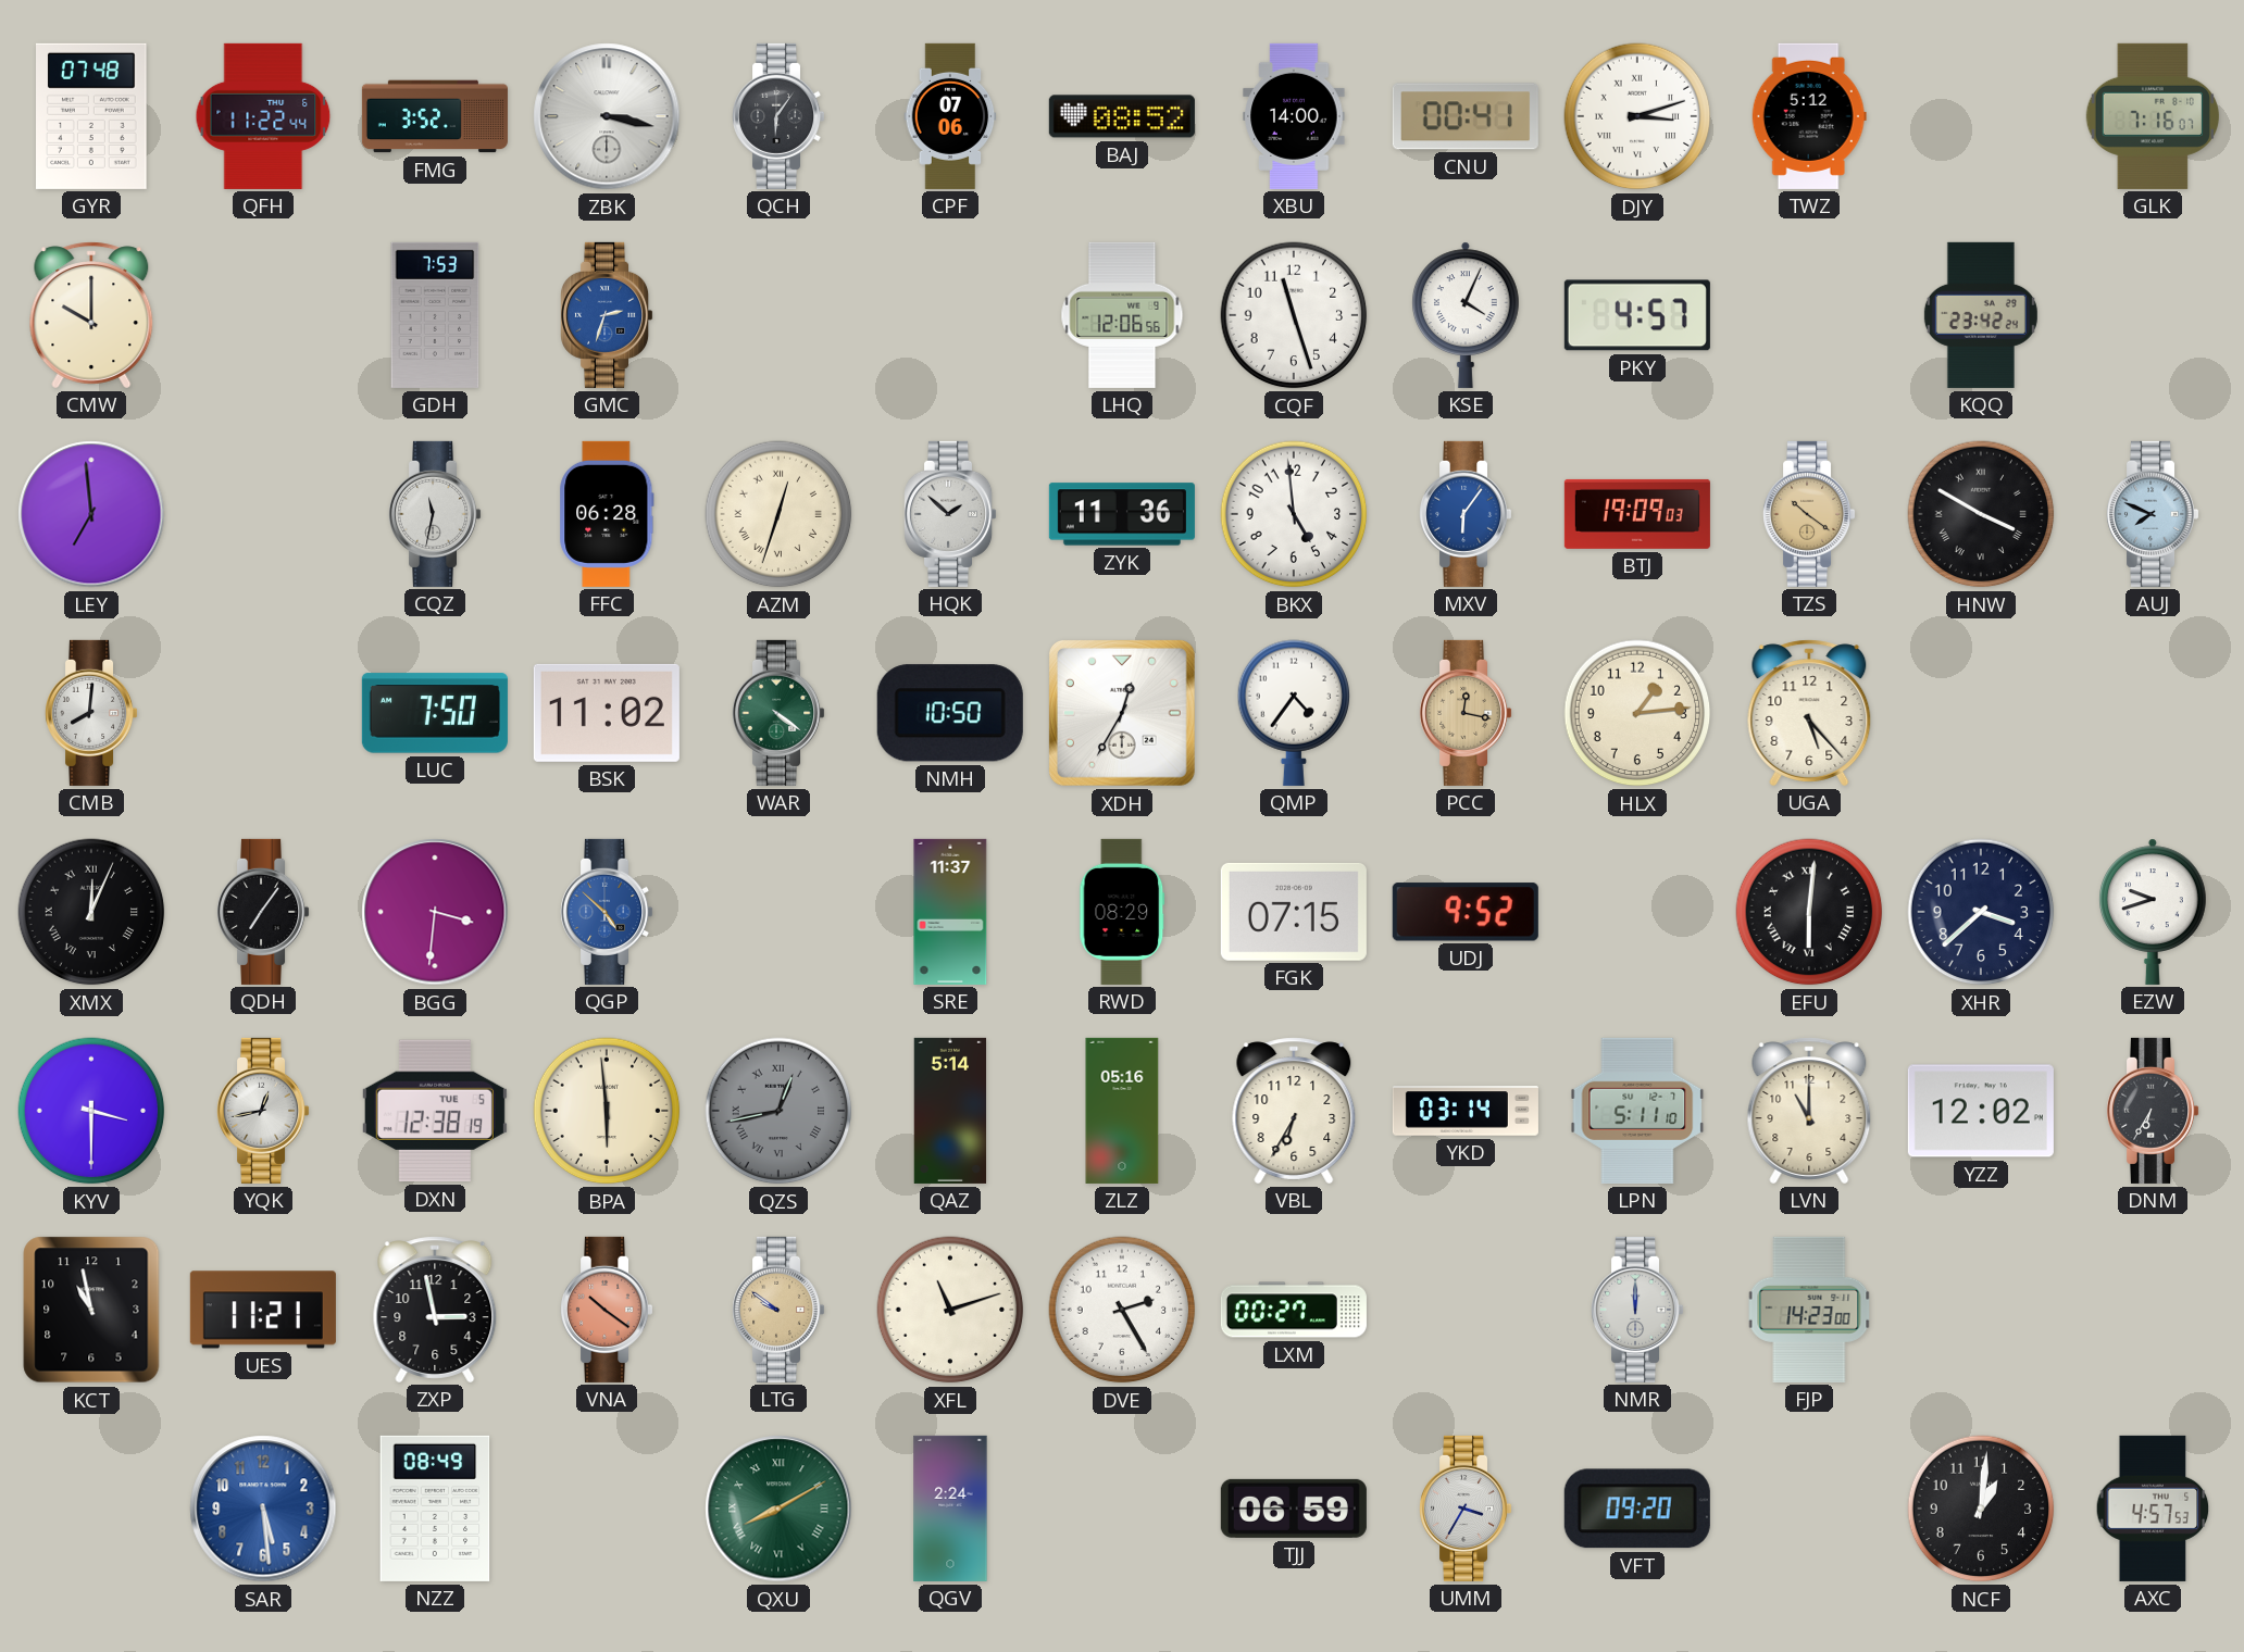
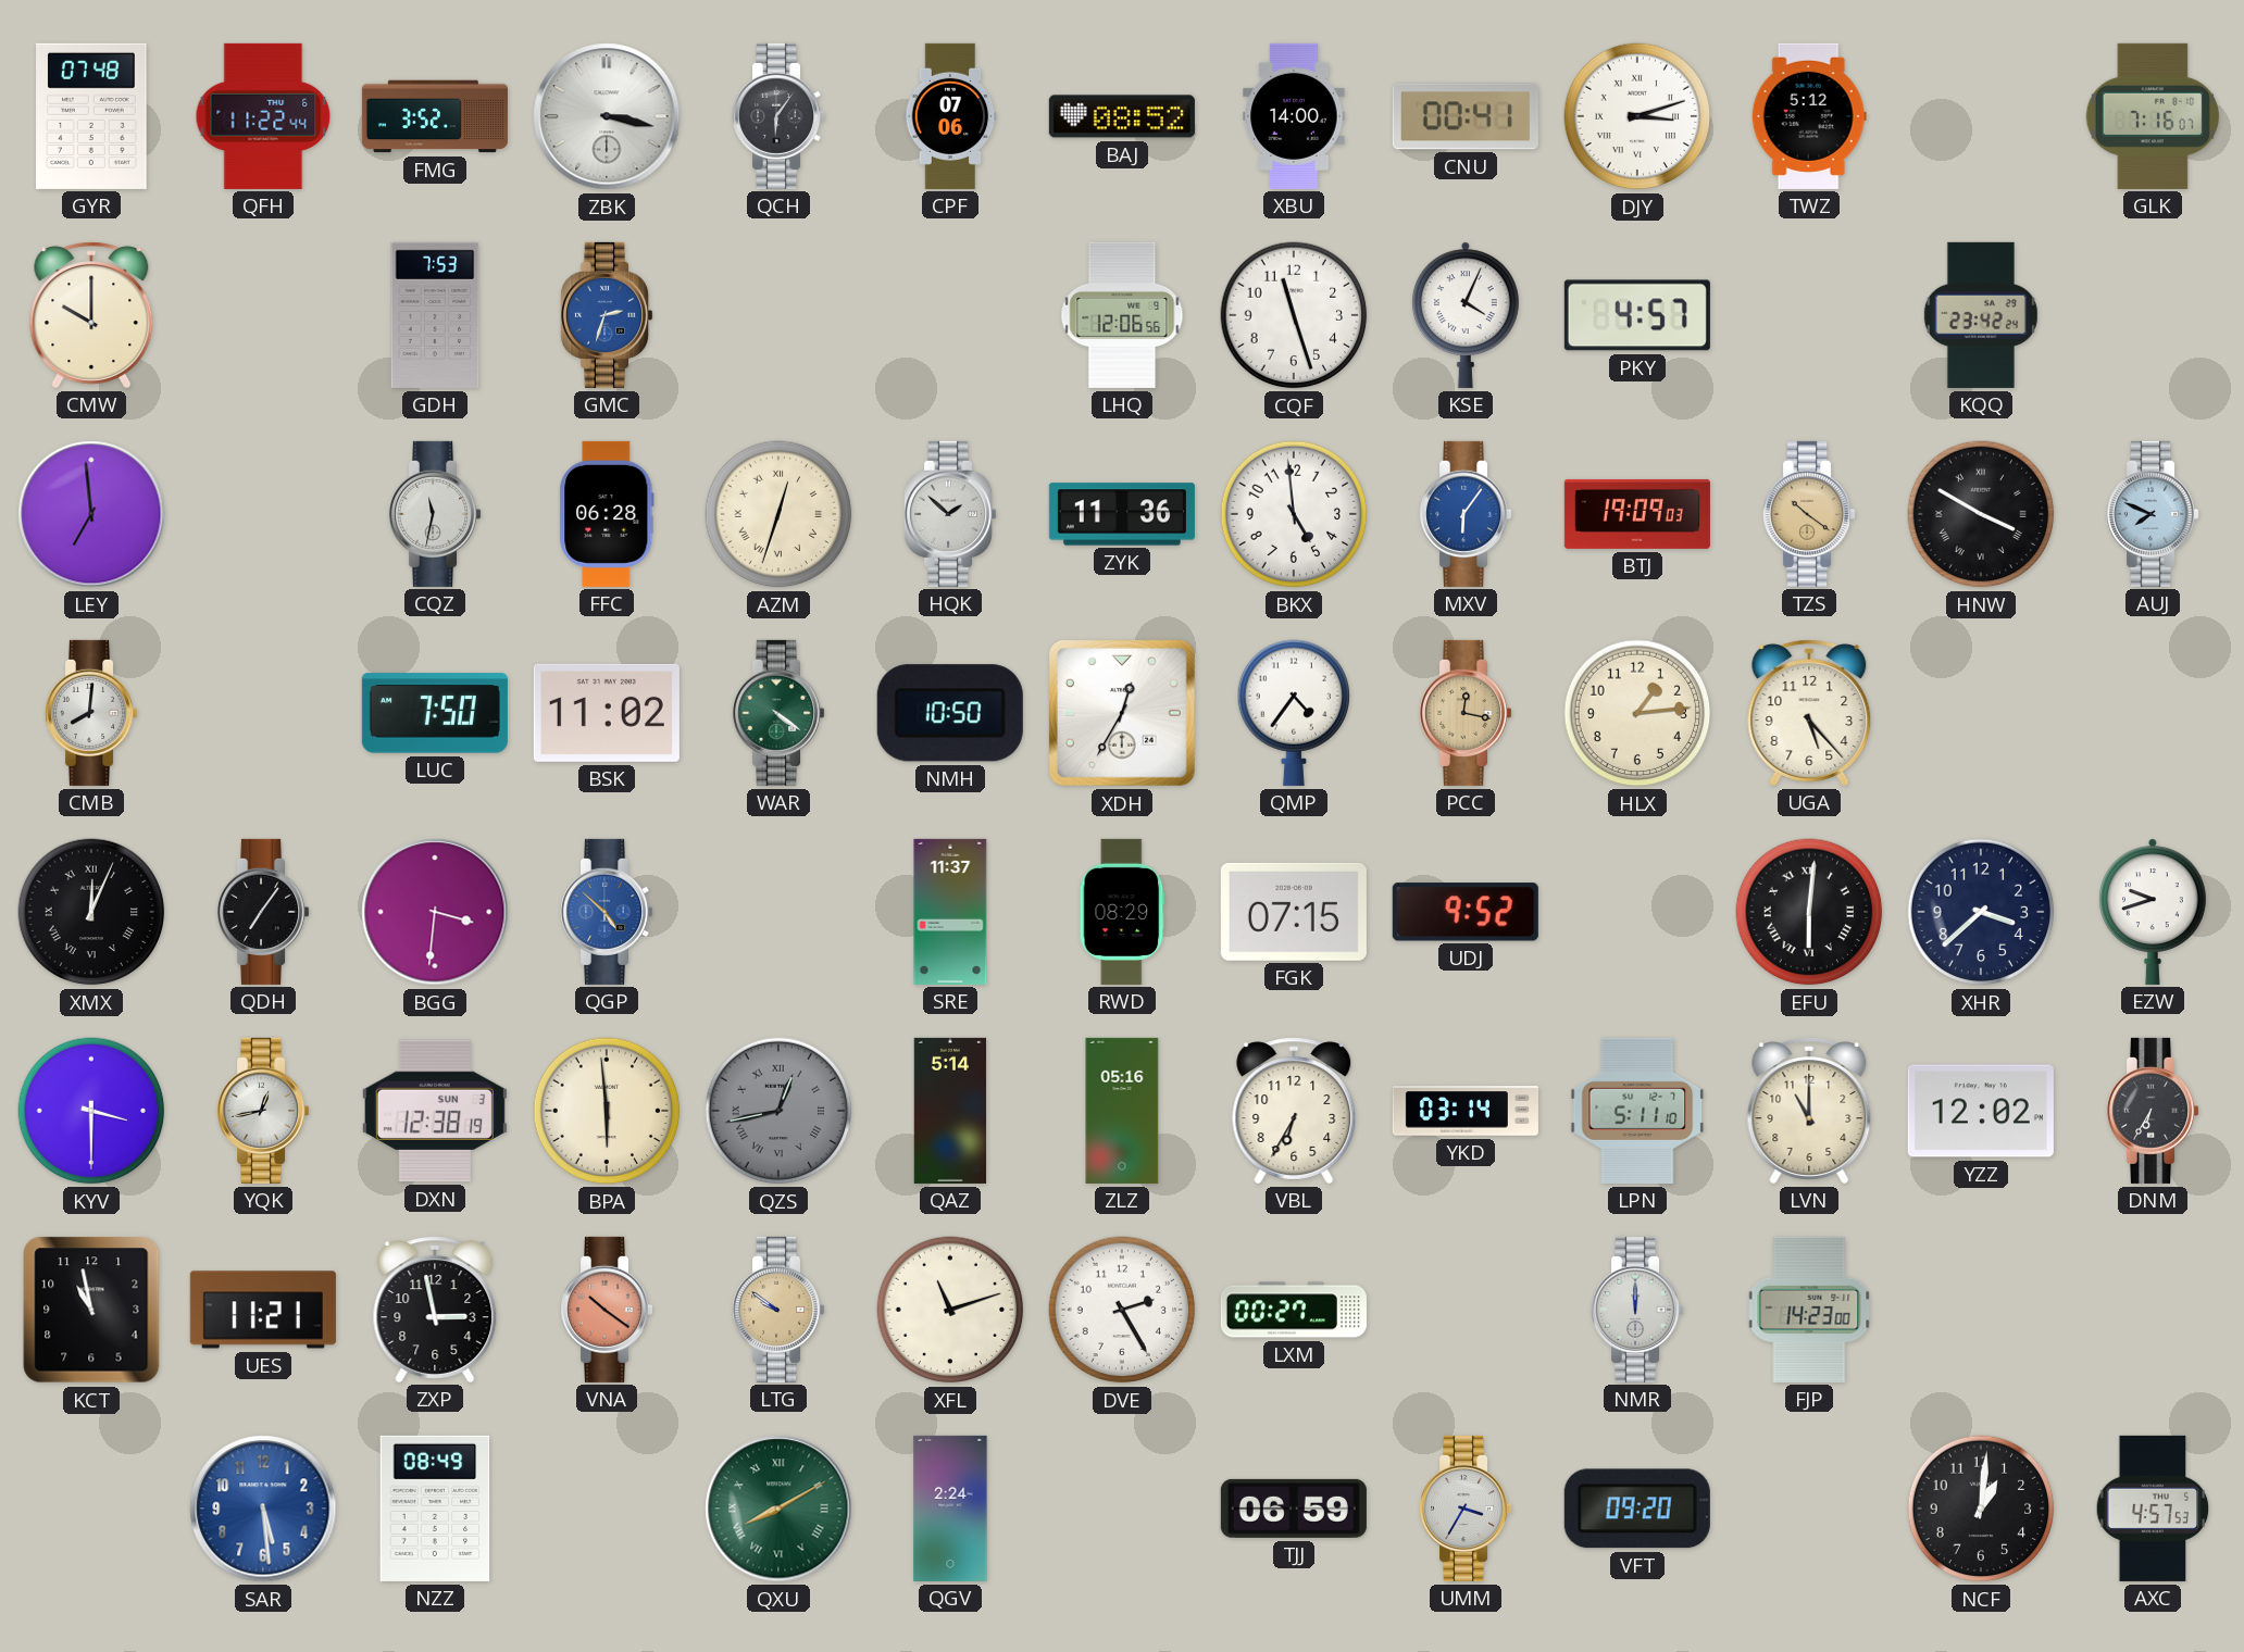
DXN date: TUE 5 -> SUN 3 (435, 1111)
